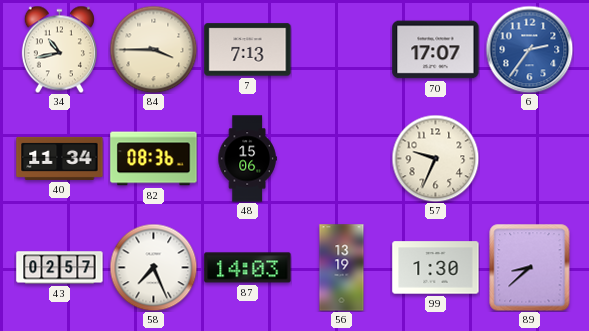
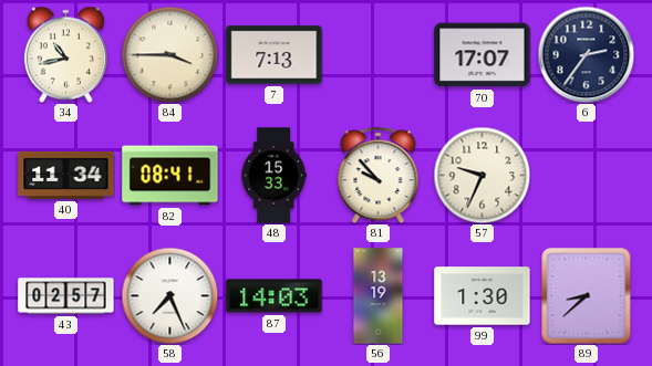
6 dial: blue -> navy (586, 54)
82: 08:36 -> 08:41 (170, 176)
48: 15:06 -> 15:33 (273, 176)
81: none -> 9:53 (379, 175)
